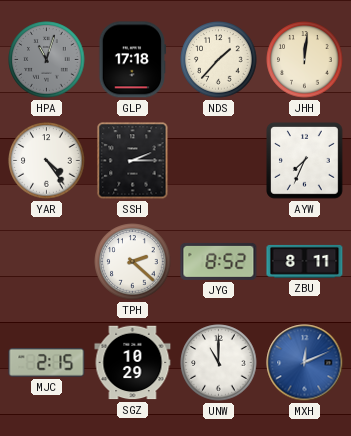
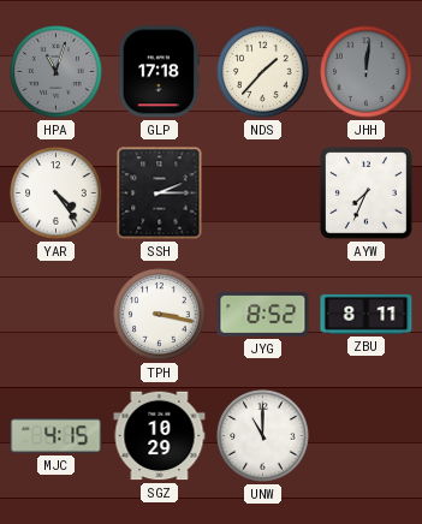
JHH dial: cream -> grey (367, 72)
TPH: 2:22 -> 3:17 (160, 315)
MJC: 2:15 -> 4:15 (57, 435)
MXH: 12:11 -> none (305, 363)
